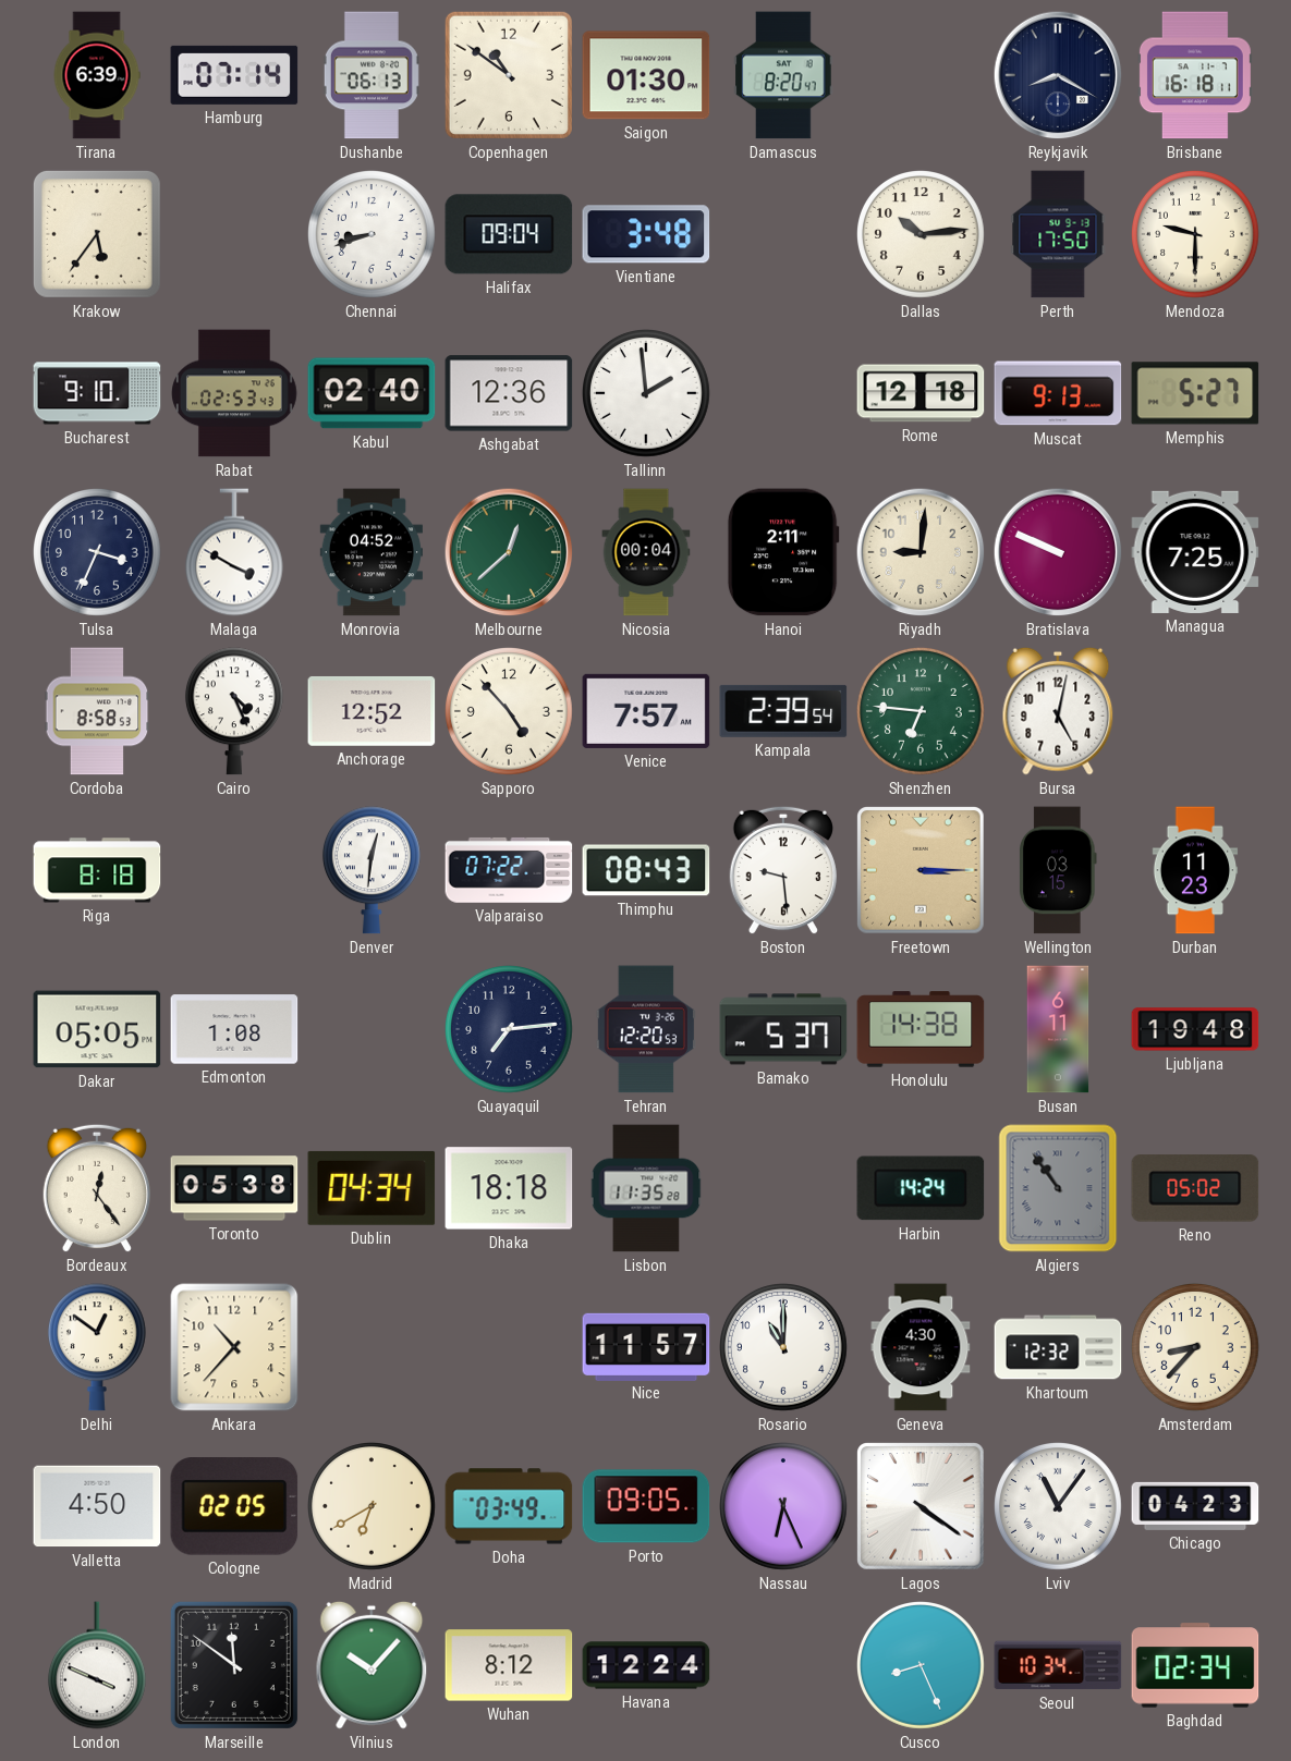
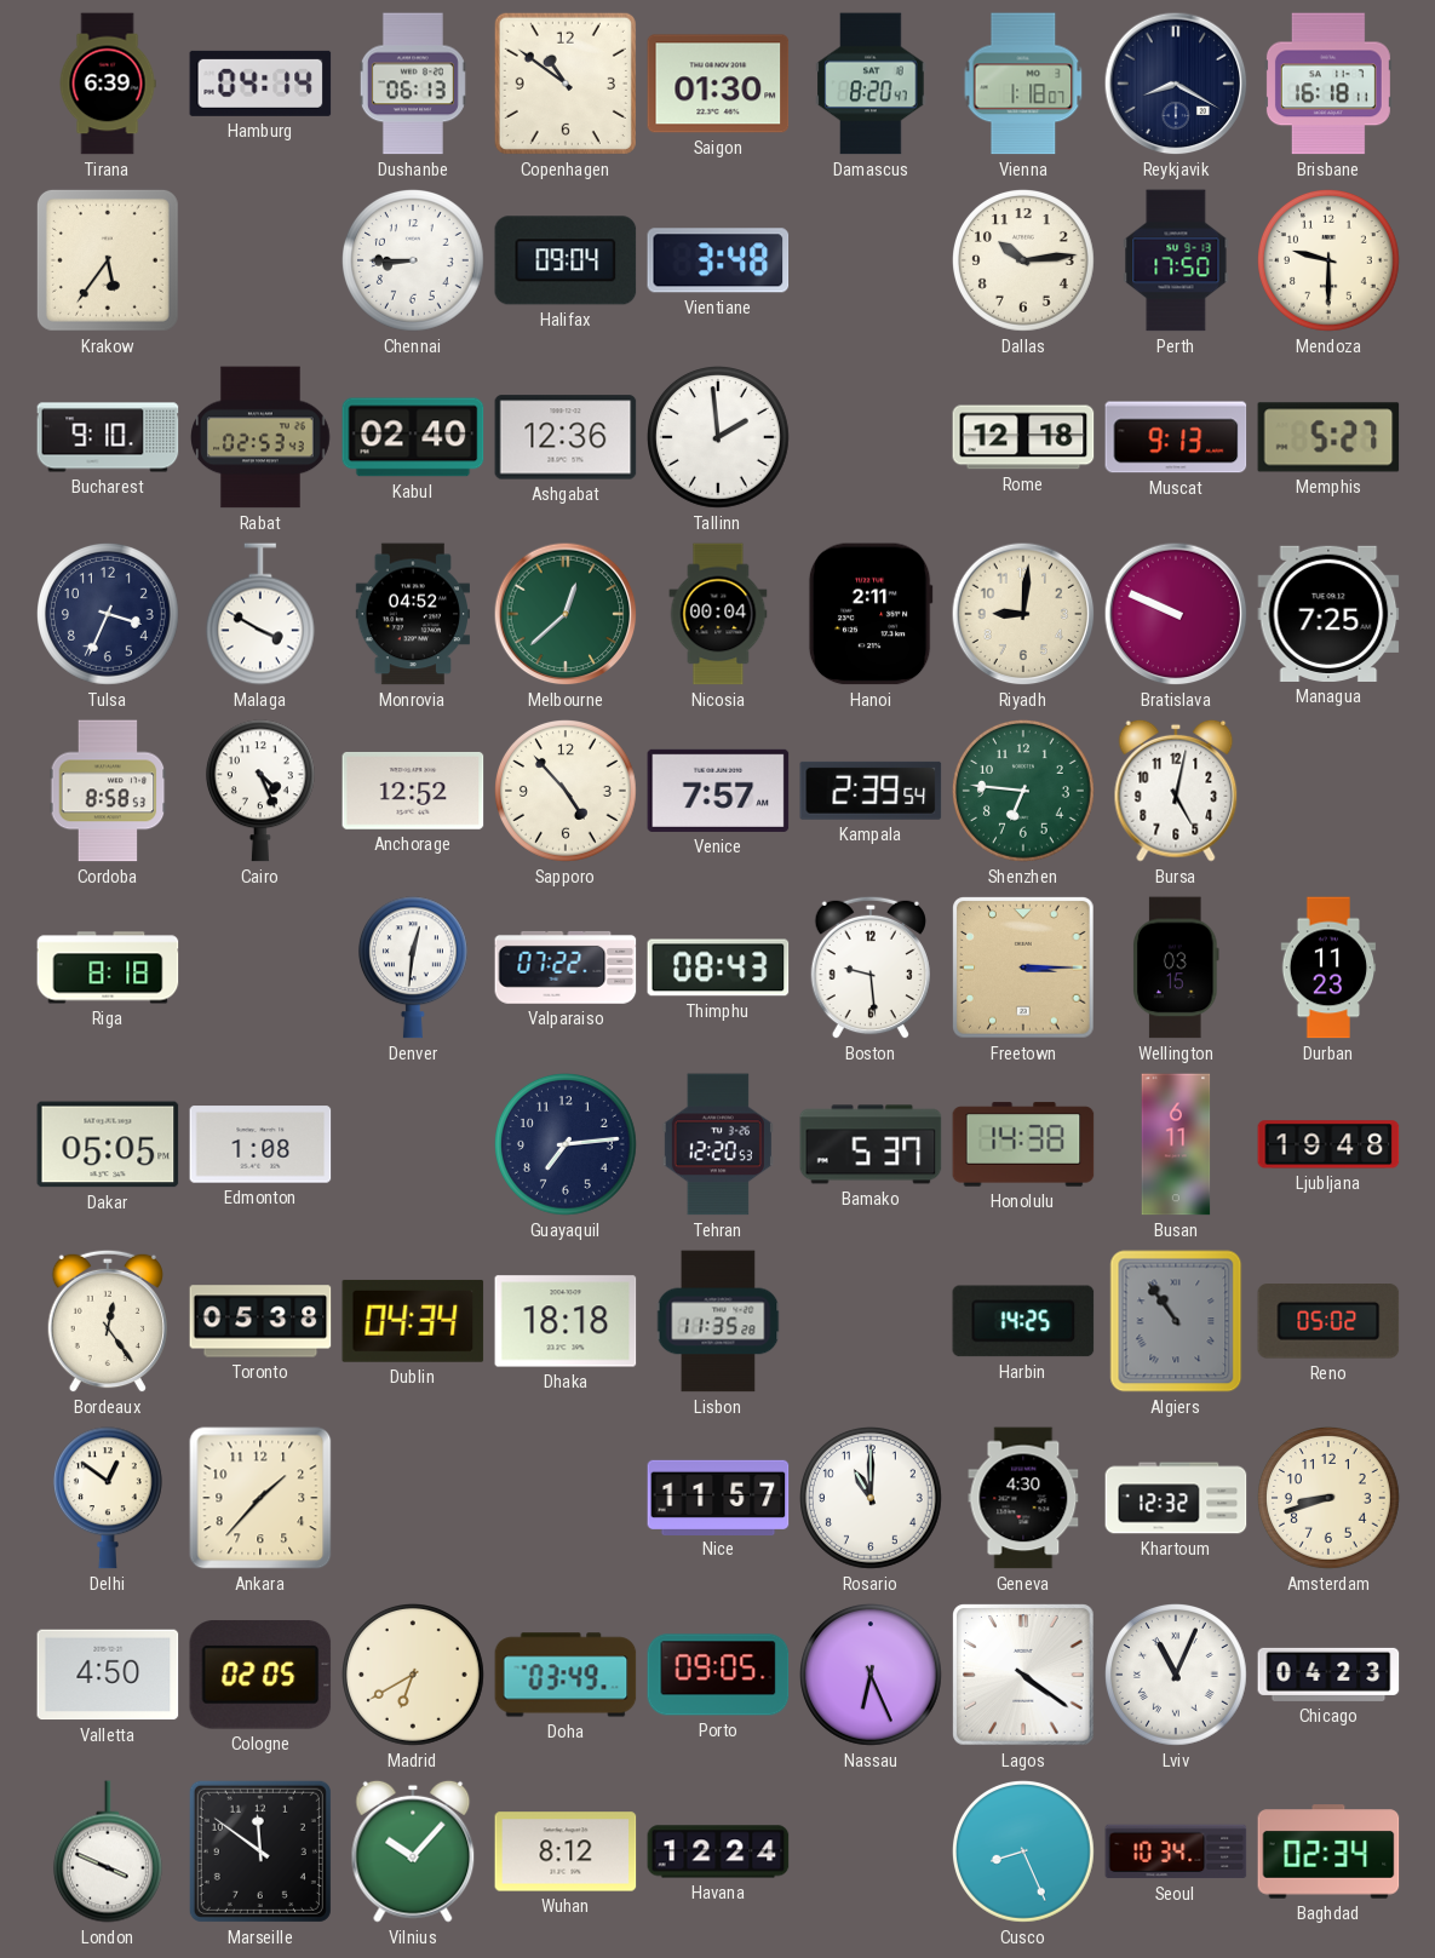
Hamburg: 07:14 -> 04:14 (260, 84)
Vienna: none -> 1:18 (1023, 84)
Chennai: 8:42 -> 8:45 (414, 262)
Harbin: 14:24 -> 14:25 (1023, 1321)
Ankara: 10:37 -> 1:37 (260, 1498)
Amsterdam: 8:37 -> 8:42 (1330, 1499)
Lviv: 11:06 -> 11:04 (1177, 1676)
